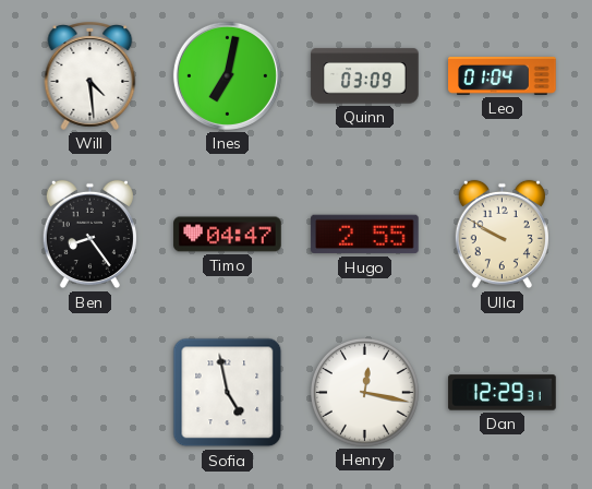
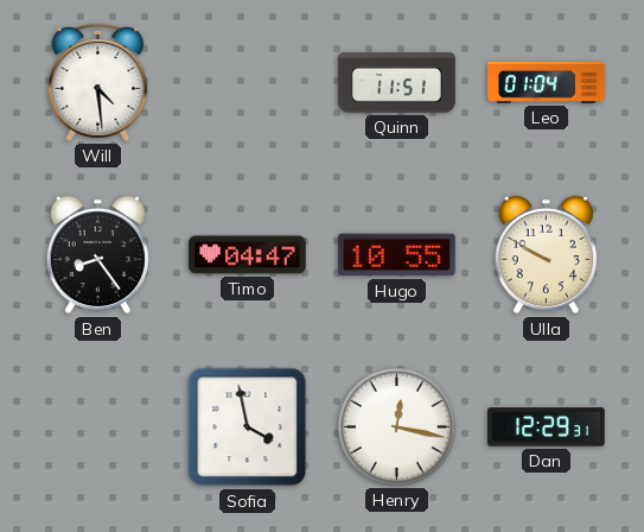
Ines: 7:02 -> none (227, 75)
Quinn: 03:09 -> 11:51 (397, 83)
Hugo: 2:55 -> 10:55 (397, 255)
Sofia: 4:58 -> 3:58 (248, 427)
